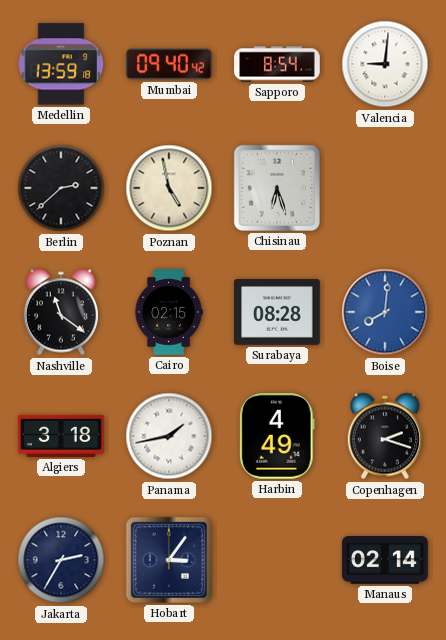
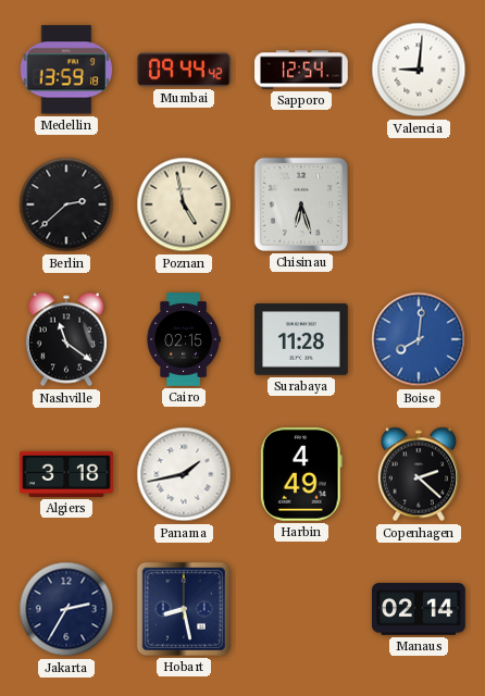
Mumbai: 09:40 -> 09:44 (184, 70)
Sapporo: 8:54 -> 12:54 (301, 70)
Surabaya: 08:28 -> 11:28 (301, 339)
Copenhagen: 2:18 -> 2:22 (418, 474)
Hobart: 3:06 -> 8:28 (184, 609)
